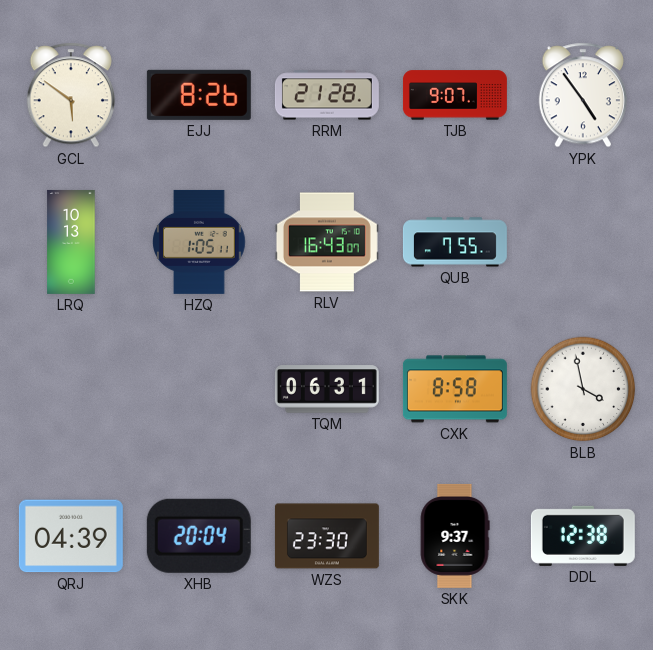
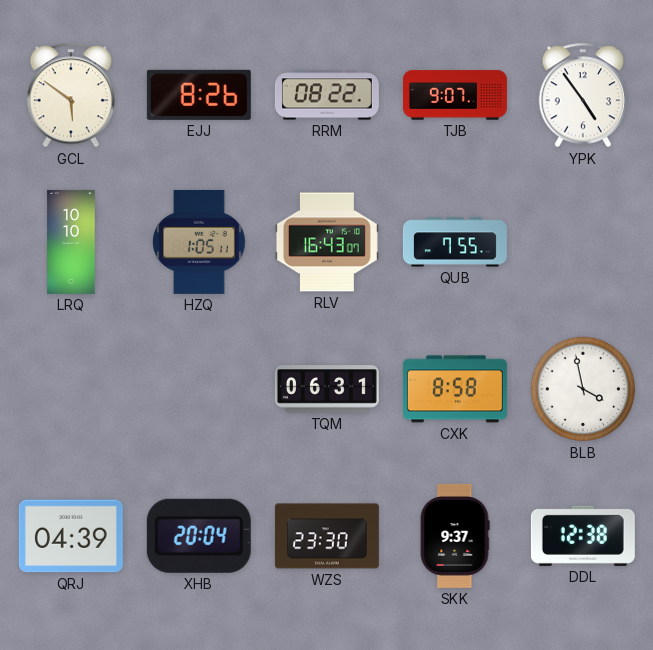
RRM: 21:28 -> 08:22 (327, 95)
LRQ: 10:13 -> 10:10 (71, 242)
